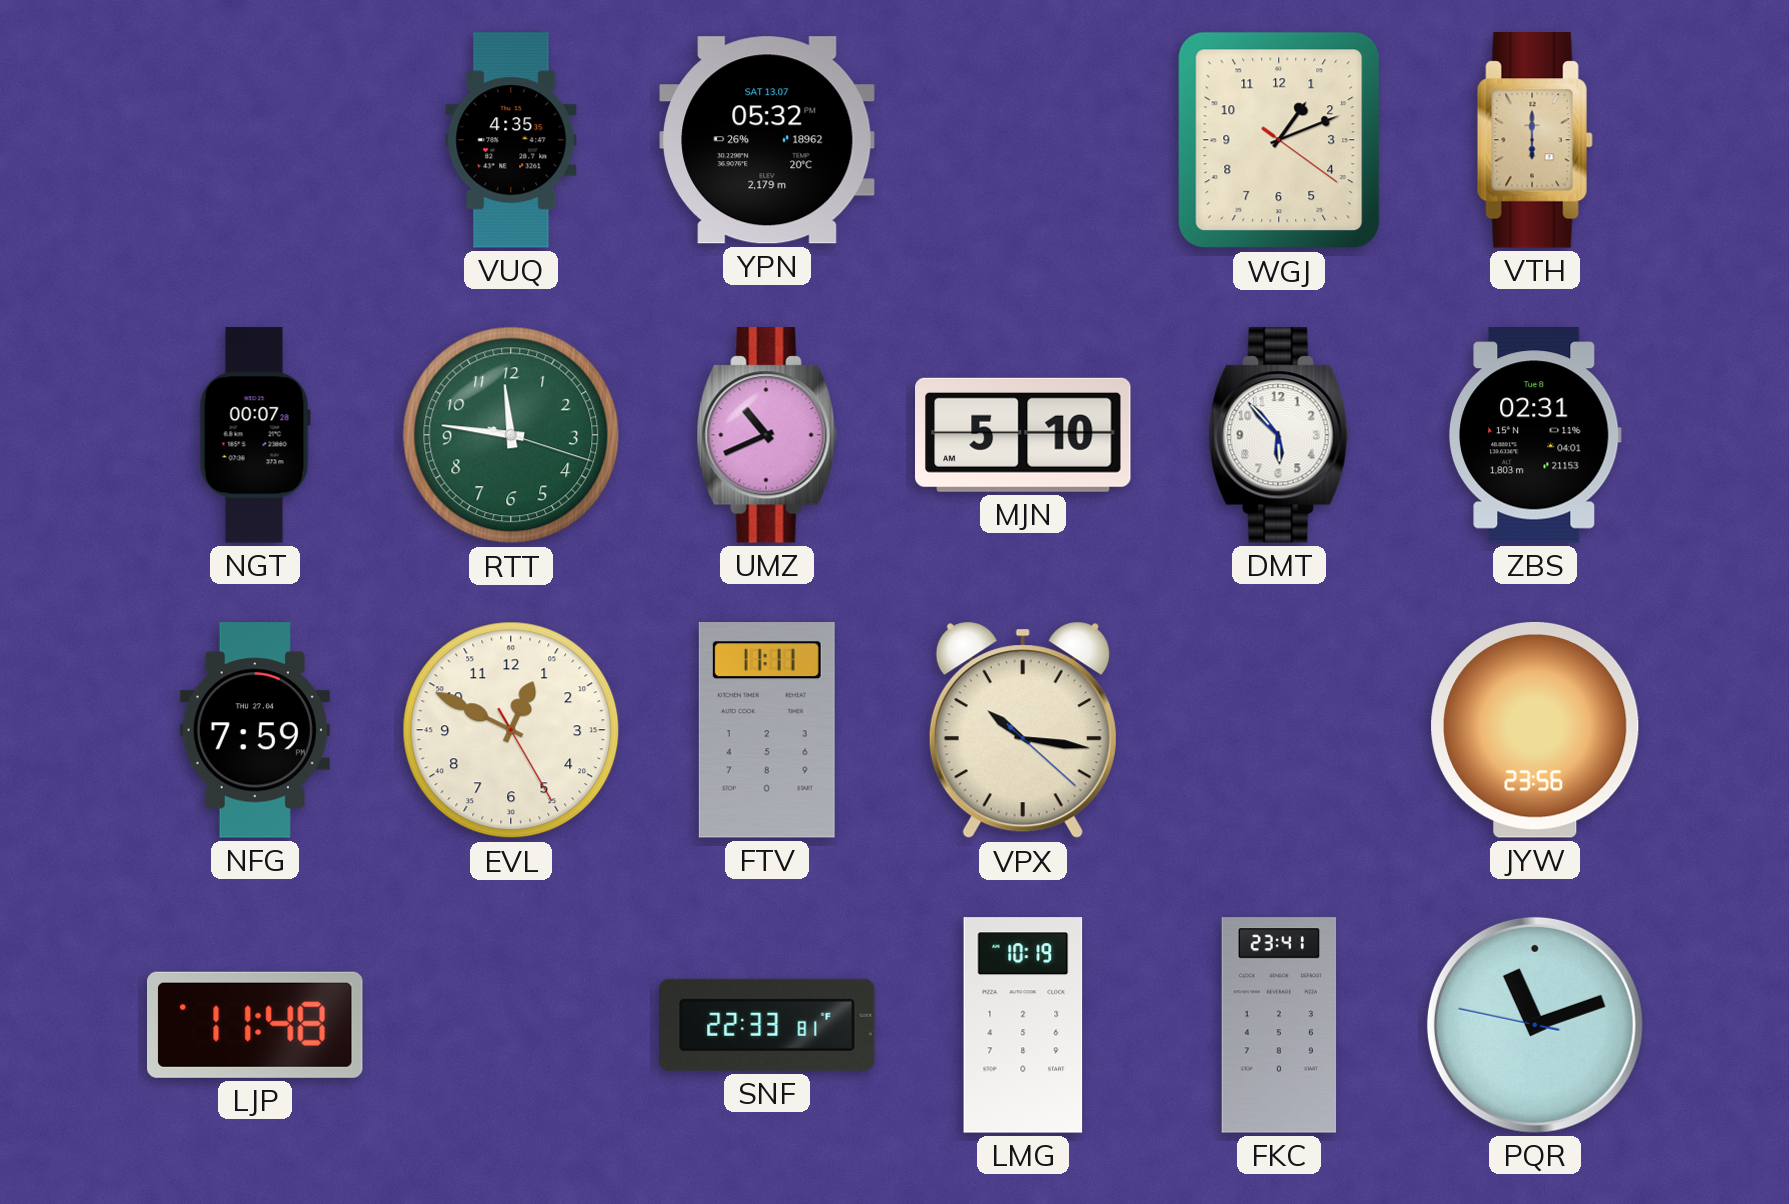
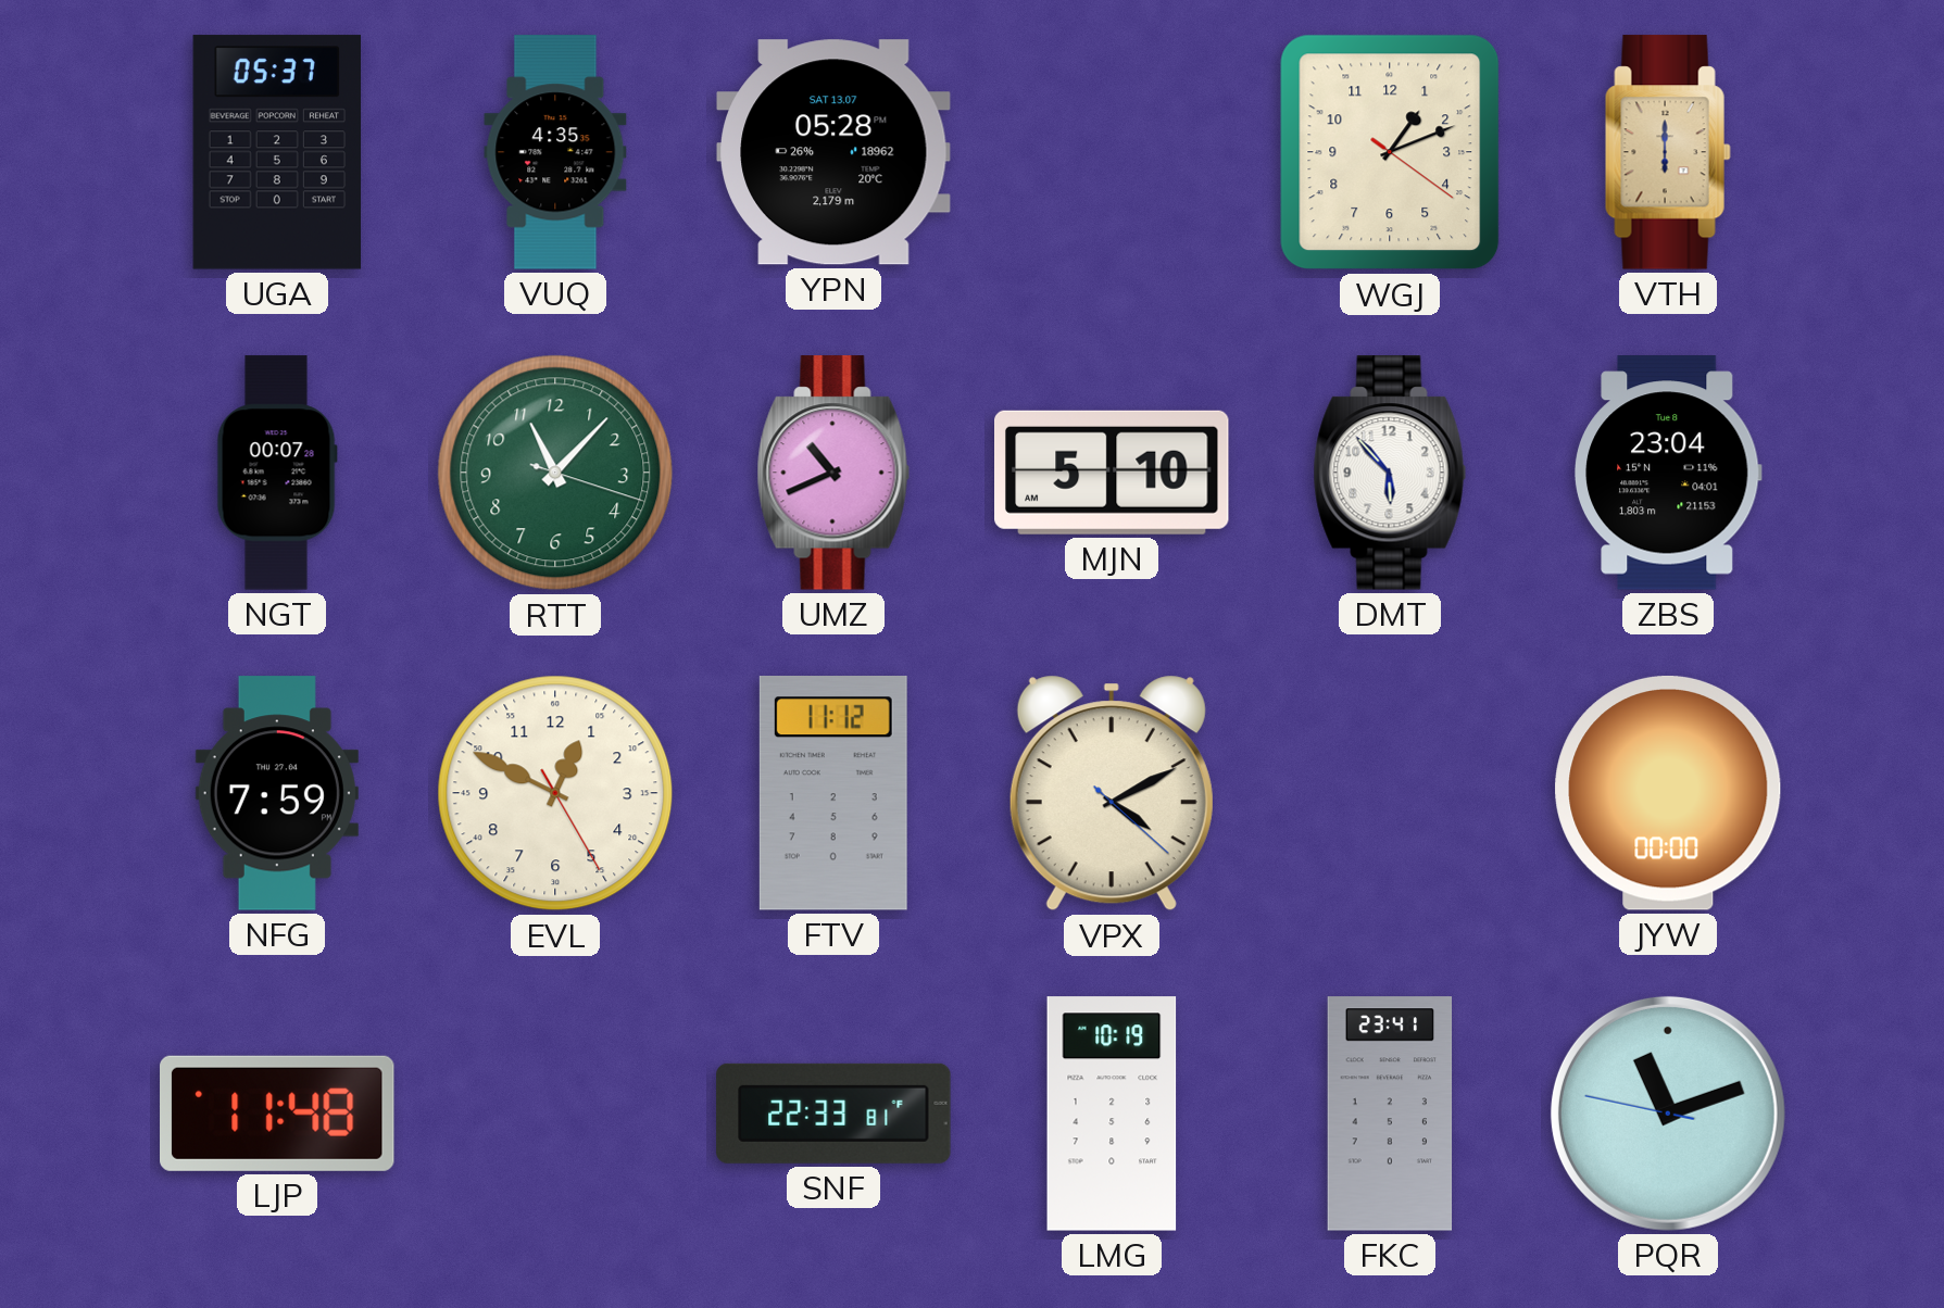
UGA: none -> 05:37 (276, 152)
YPN: 05:32 -> 05:28 (835, 152)
RTT: 11:46 -> 11:07 (555, 473)
ZBS: 02:31 -> 23:04 (1668, 473)
FTV: 11:11 -> 11:12 (833, 794)
VPX: 10:16 -> 4:10 (1112, 793)
JYW: 23:56 -> 00:00 (1668, 793)
